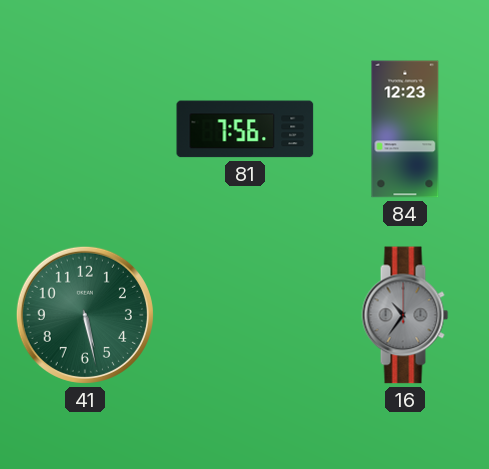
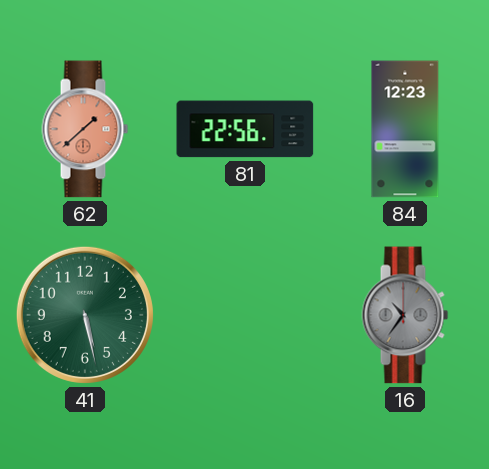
62: none -> 1:38 (85, 129)
81: 7:56 -> 22:56 (245, 129)
